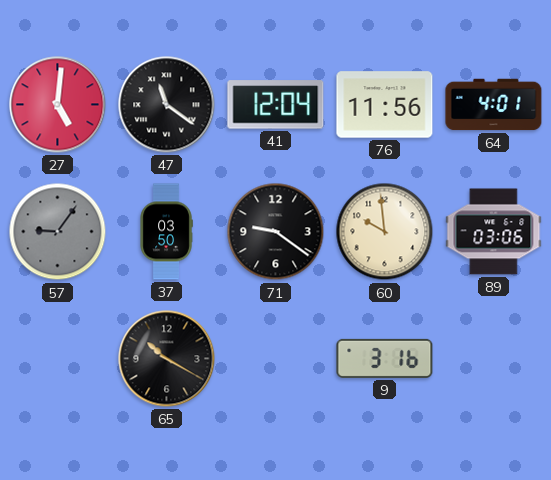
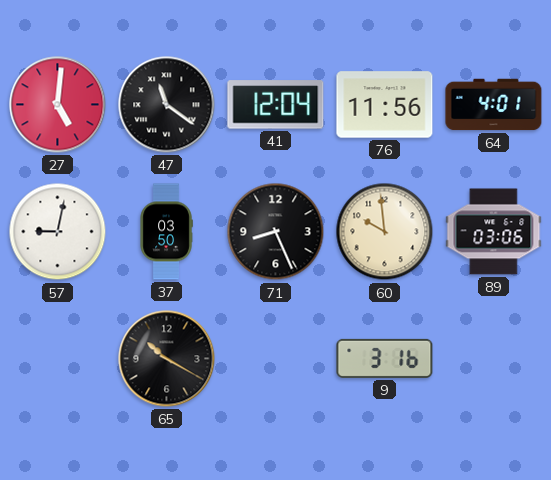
57: 9:06 -> 9:02 (58, 232)
57 dial: grey -> white (58, 232)
71: 9:21 -> 8:26 (276, 232)
